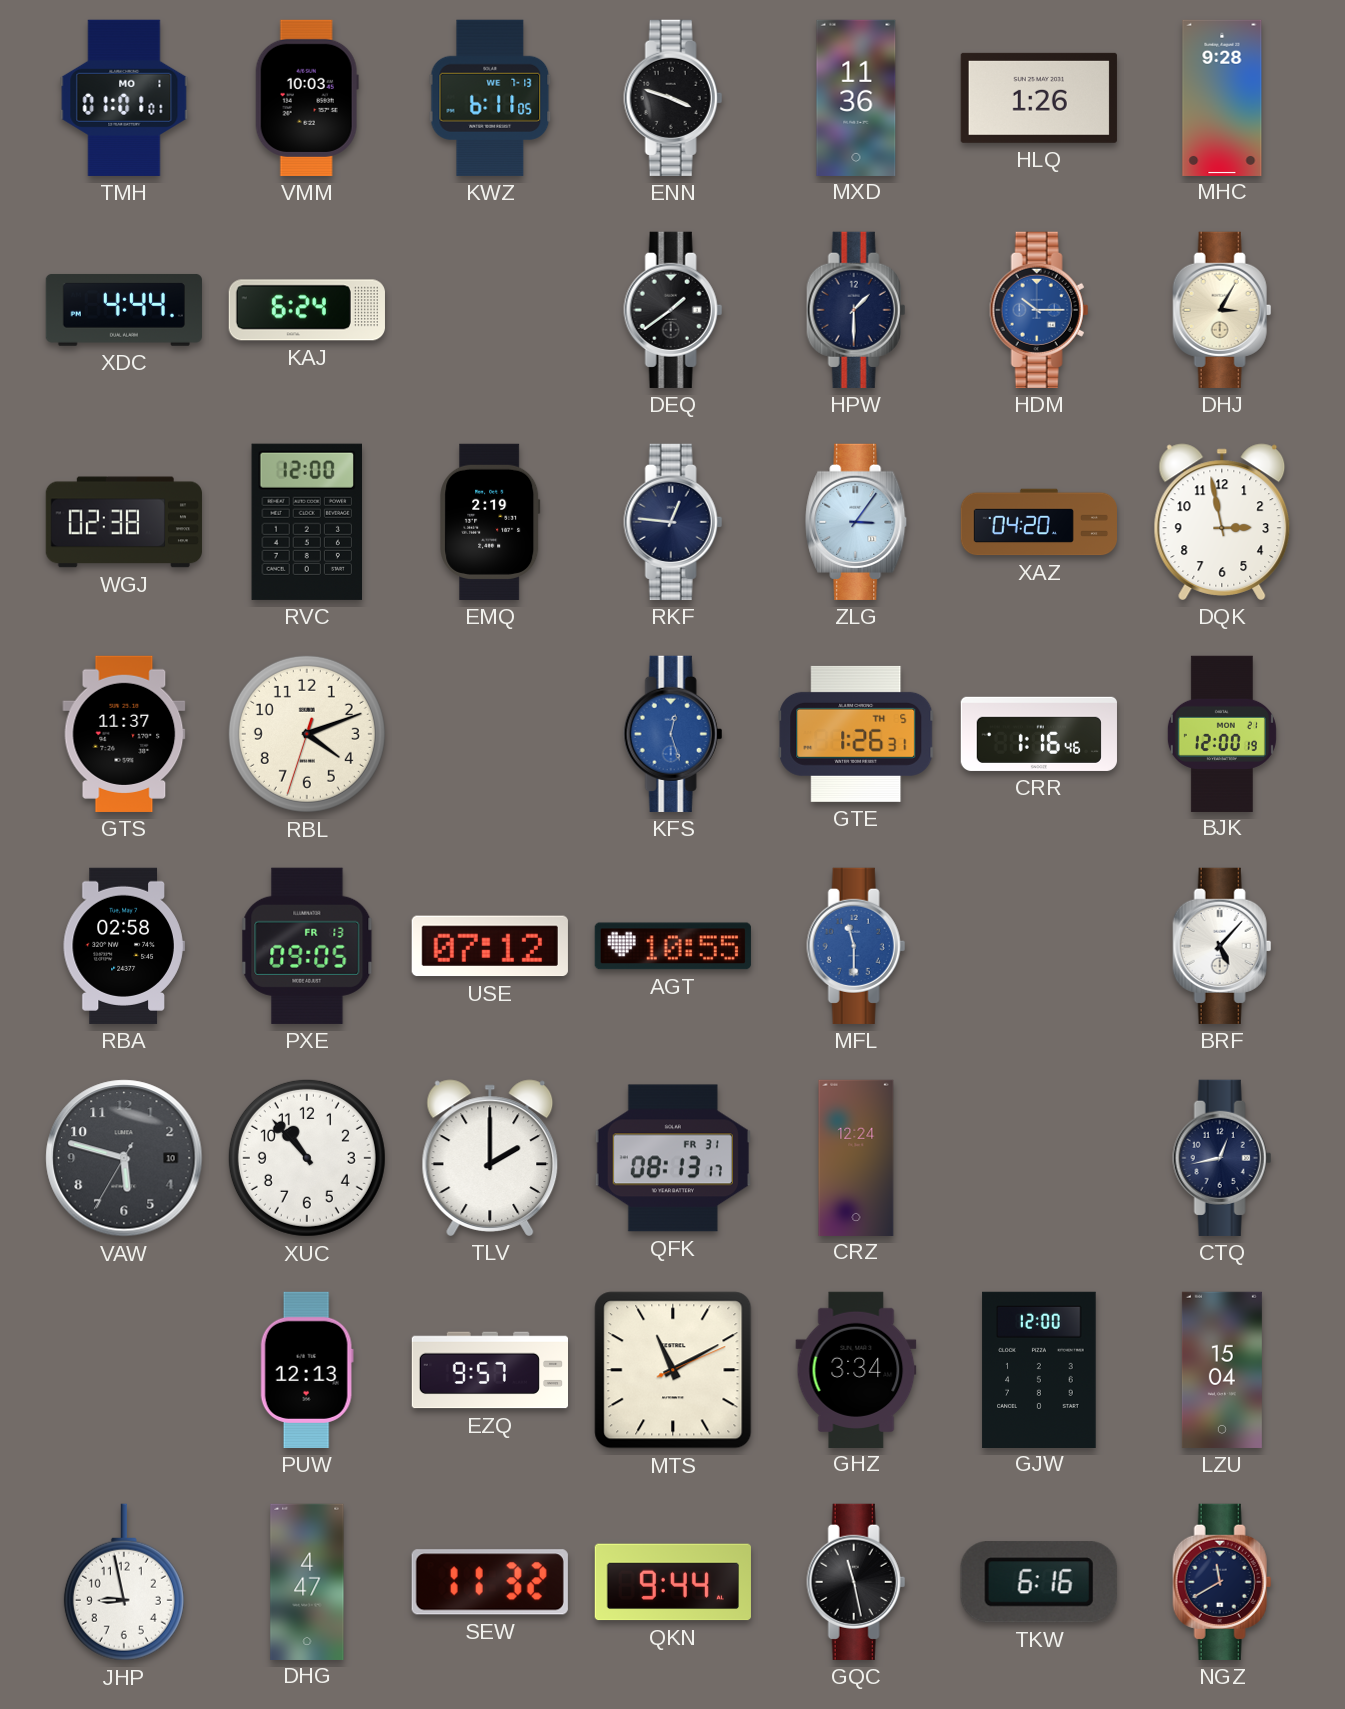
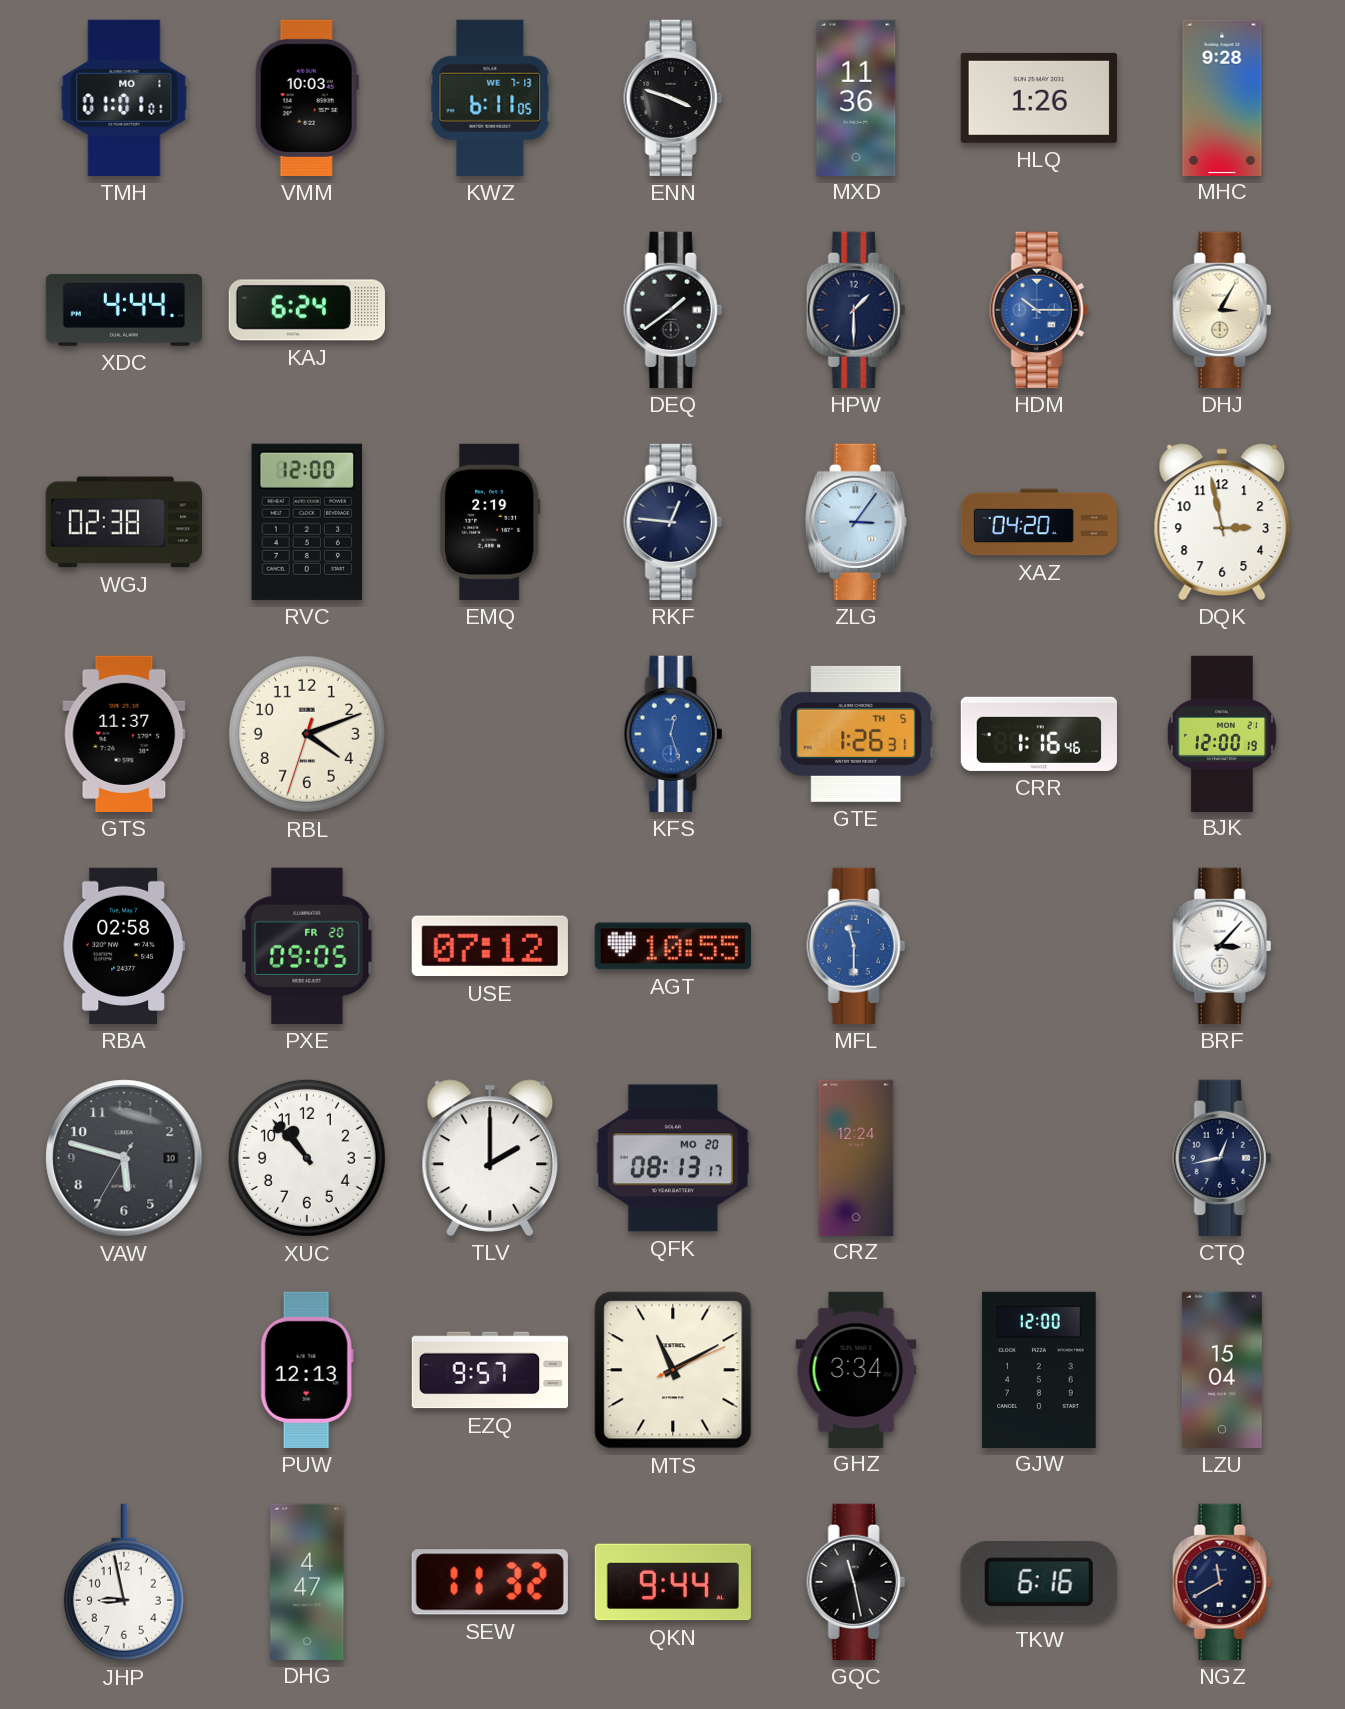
PXE date: FR 13 -> FR 20 (307, 946)
BRF: 5:07 -> 3:07 (1222, 946)
QFK date: FR 31 -> MO 20 (673, 1158)
